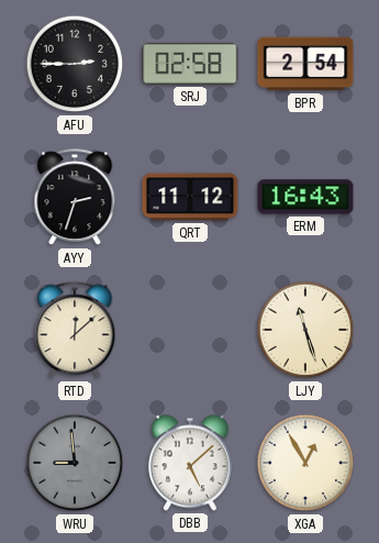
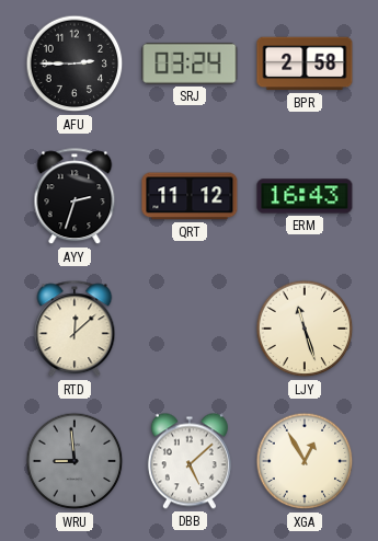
SRJ: 02:58 -> 03:24 (190, 64)
BPR: 2:54 -> 2:58 (305, 64)
